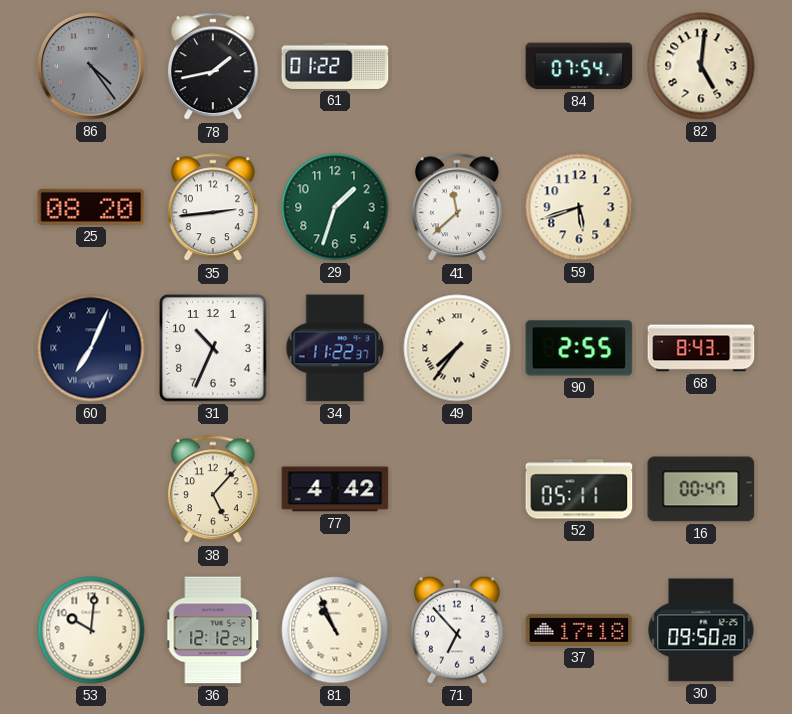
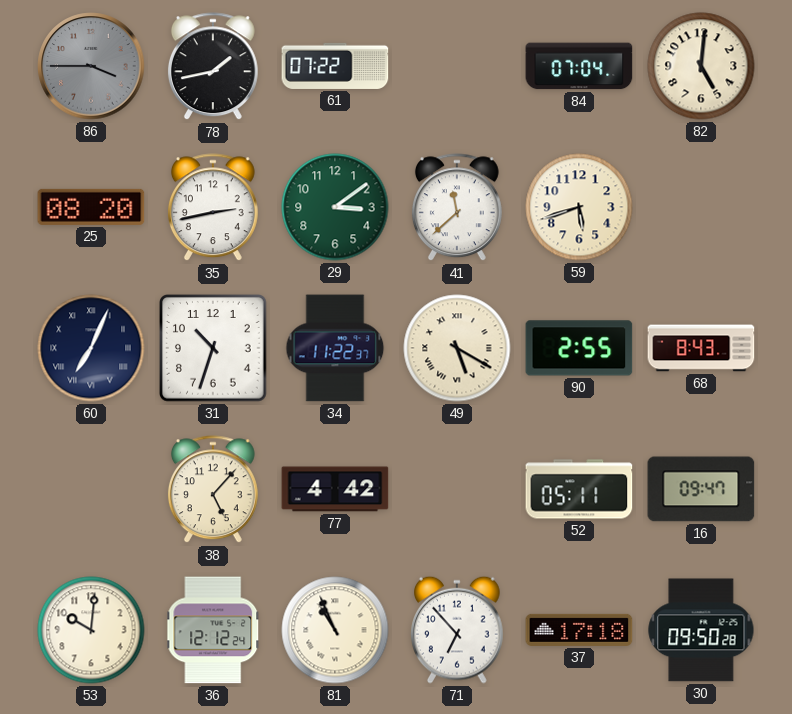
86: 4:24 -> 3:45 (91, 66)
61: 01:22 -> 07:22 (335, 66)
84: 07:54 -> 07:04 (579, 66)
35: 2:44 -> 2:43 (213, 208)
29: 1:33 -> 3:09 (335, 207)
31: 10:34 -> 10:33 (214, 349)
49: 7:36 -> 5:20 (457, 348)
16: 00:47 -> 09:47 (701, 489)
